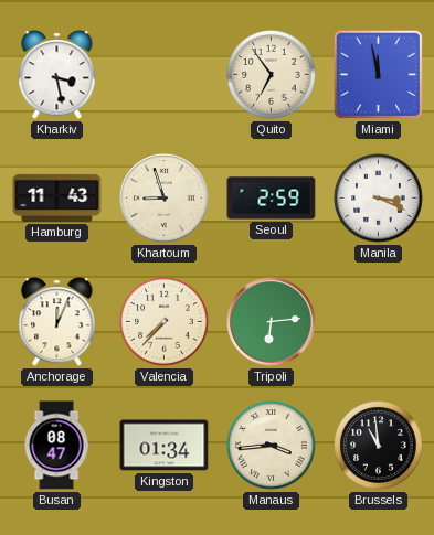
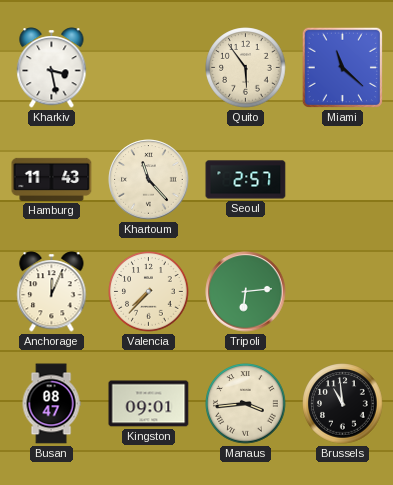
Quito: 6:54 -> 5:54 (246, 68)
Miami: 11:58 -> 11:22 (342, 67)
Khartoum: 8:57 -> 11:23 (149, 180)
Seoul: 2:59 -> 2:57 (246, 180)
Manila: 3:19 -> none (379, 199)
Kingston: 01:34 -> 09:01 (149, 404)
